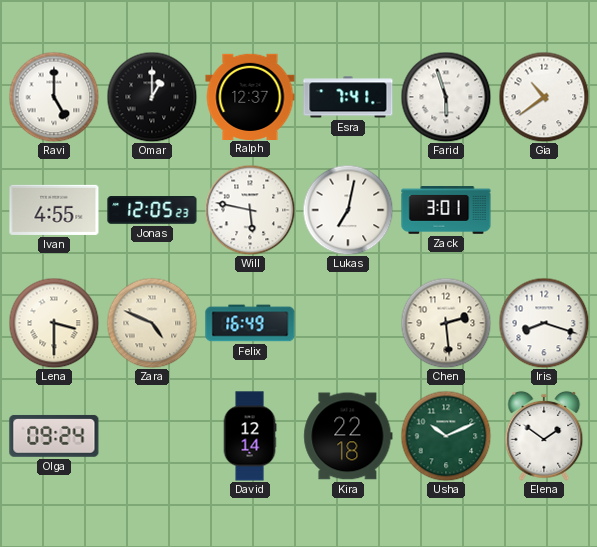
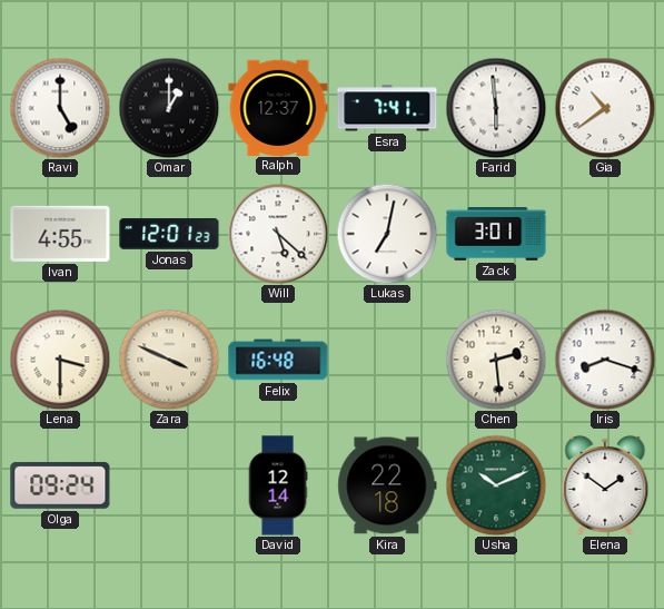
Farid: 5:57 -> 5:59 (496, 108)
Jonas: 12:05 -> 12:01 (169, 234)
Will: 5:47 -> 5:22 (278, 234)
Zara: 4:49 -> 3:49 (169, 360)
Felix: 16:49 -> 16:48 (278, 360)
